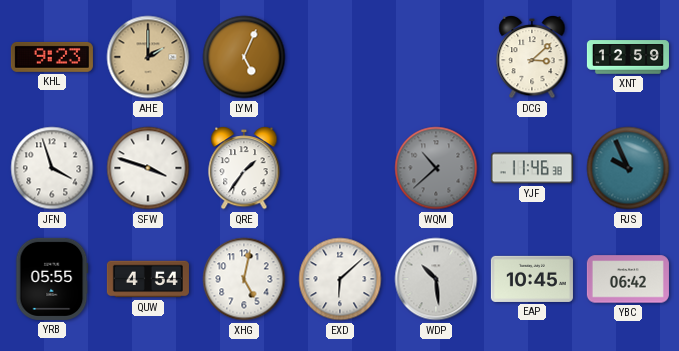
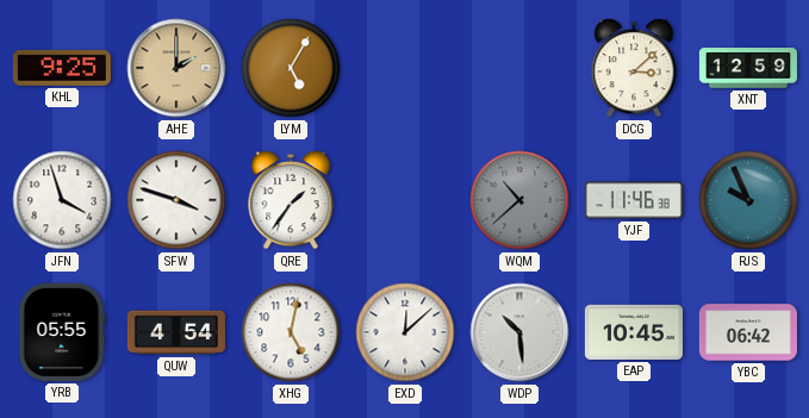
KHL: 9:23 -> 9:25 (62, 68)
LYM: 5:04 -> 5:05 (291, 68)
EXD: 6:08 -> 12:08 (405, 332)
